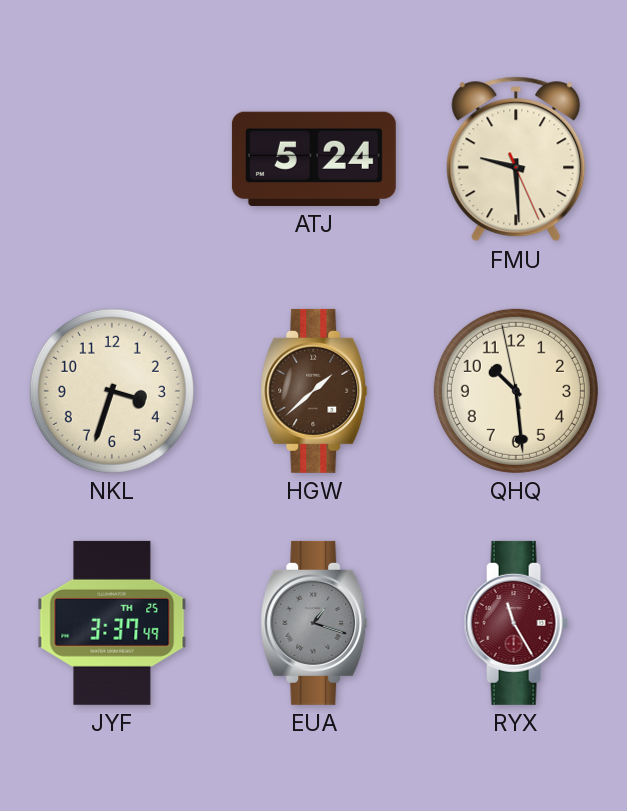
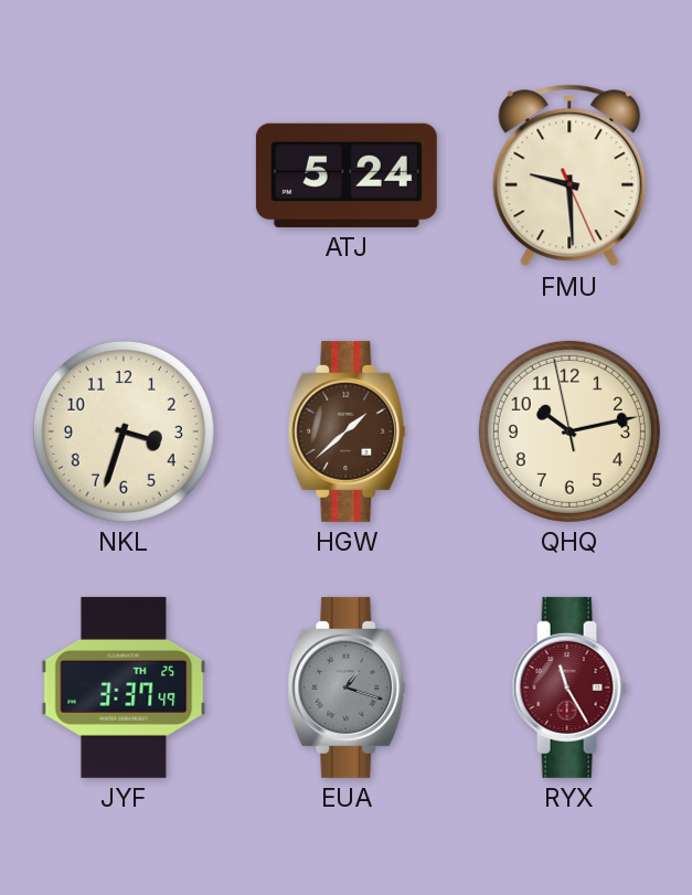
QHQ: 10:28 -> 10:12 (569, 431)
